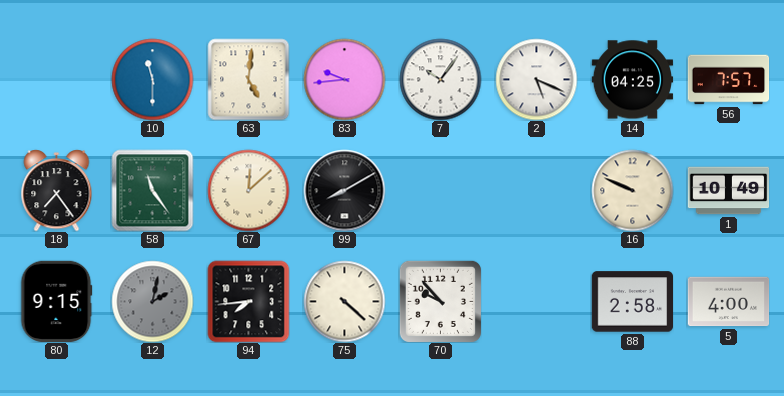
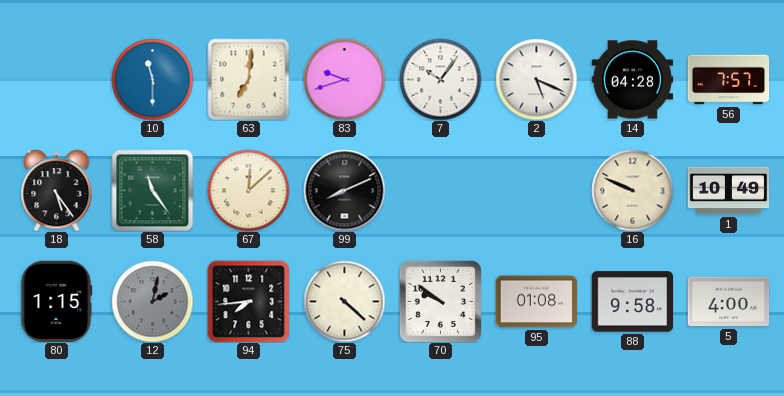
63: 5:01 -> 7:01 (248, 79)
83: 9:44 -> 9:42 (344, 79)
14: 04:25 -> 04:28 (632, 80)
18: 7:24 -> 5:24 (57, 190)
99: 8:10 -> 8:11 (344, 190)
80: 9:15 -> 1:15 (56, 301)
70: 9:53 -> 9:51 (440, 301)
95: none -> 01:08 (536, 302)
88: 2:58 -> 9:58 (632, 302)
